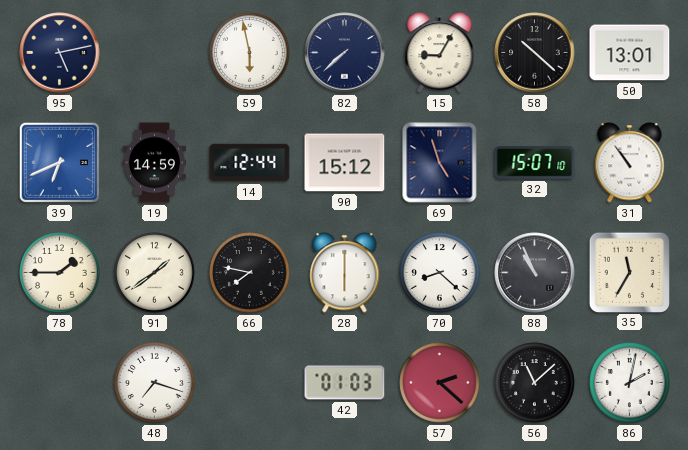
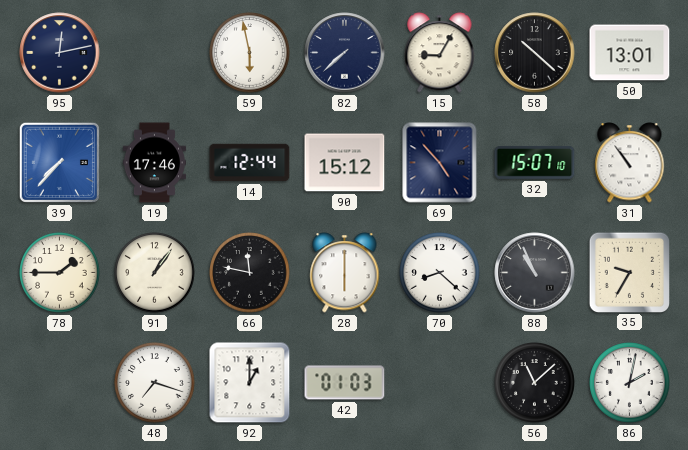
95: 5:13 -> 12:13 (60, 53)
39: 6:41 -> 7:37 (59, 162)
19: 14:59 -> 17:46 (154, 163)
69: 4:57 -> 4:53 (440, 163)
91: 1:39 -> 1:06 (155, 273)
66: 7:47 -> 11:47 (250, 273)
35: 11:35 -> 9:35 (629, 272)
92: none -> 1:00 (250, 383)
57: 2:22 -> none (440, 383)
